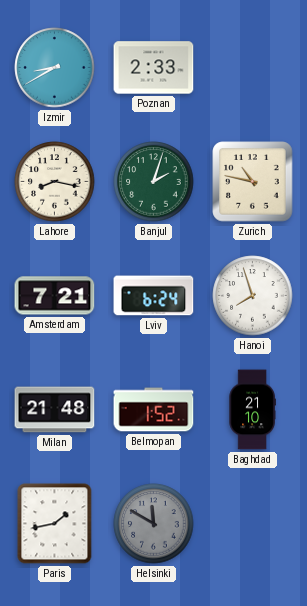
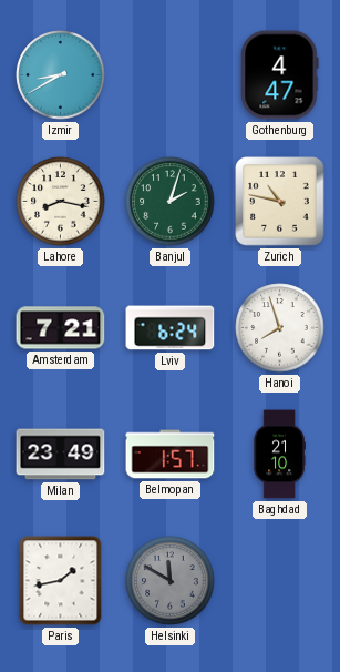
Poznan: 2:33 -> none (154, 68)
Gothenburg: none -> 4:47 (280, 75)
Milan: 21:48 -> 23:49 (61, 455)
Belmopan: 1:52 -> 1:57 (171, 455)
